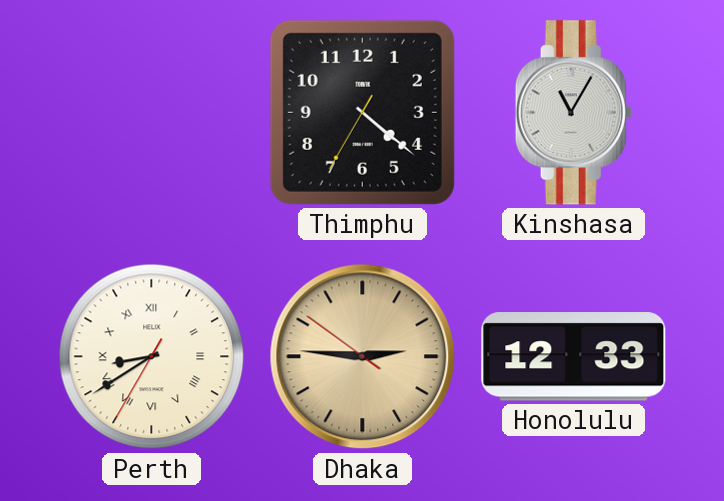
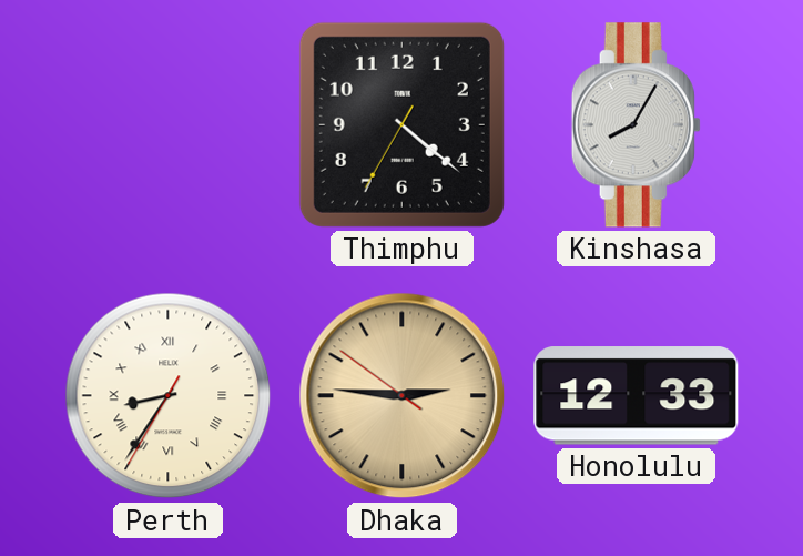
Kinshasa: 11:05 -> 8:05 (636, 125)
Perth: 8:39 -> 8:35 (169, 396)
